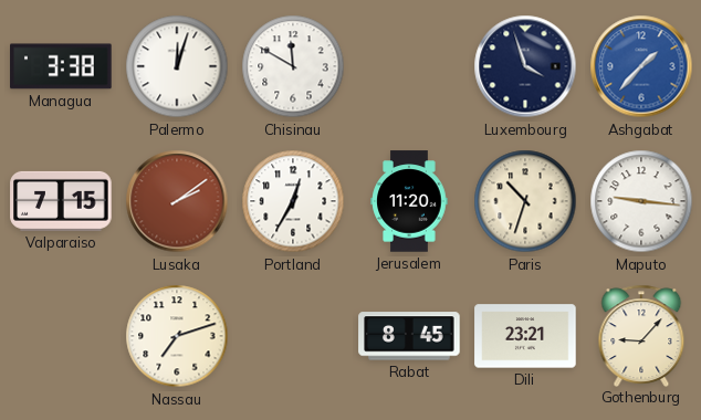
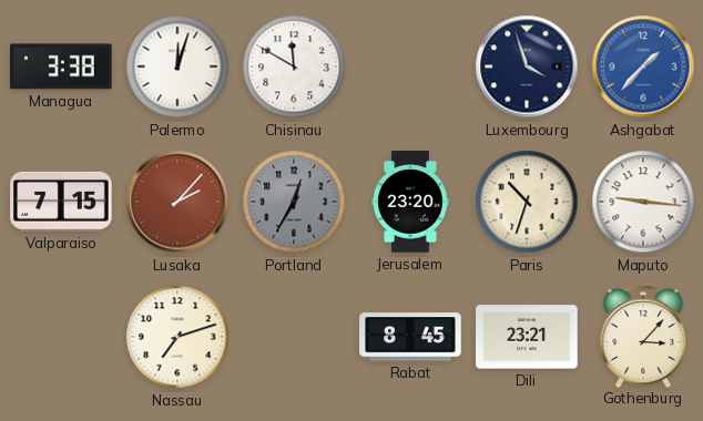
Lusaka: 2:09 -> 2:07 (177, 202)
Portland dial: white -> grey (294, 202)
Jerusalem: 11:20 -> 23:20 (410, 202)
Gothenburg: 9:07 -> 3:07 (643, 336)
